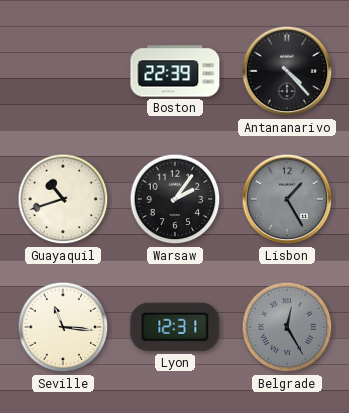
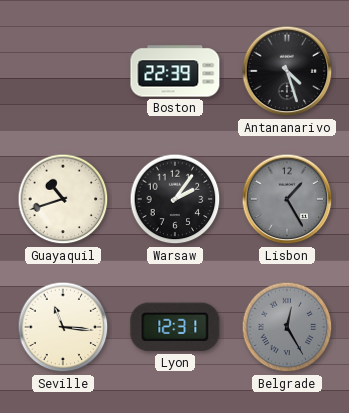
Antananarivo: 4:23 -> 4:27 (287, 71)
